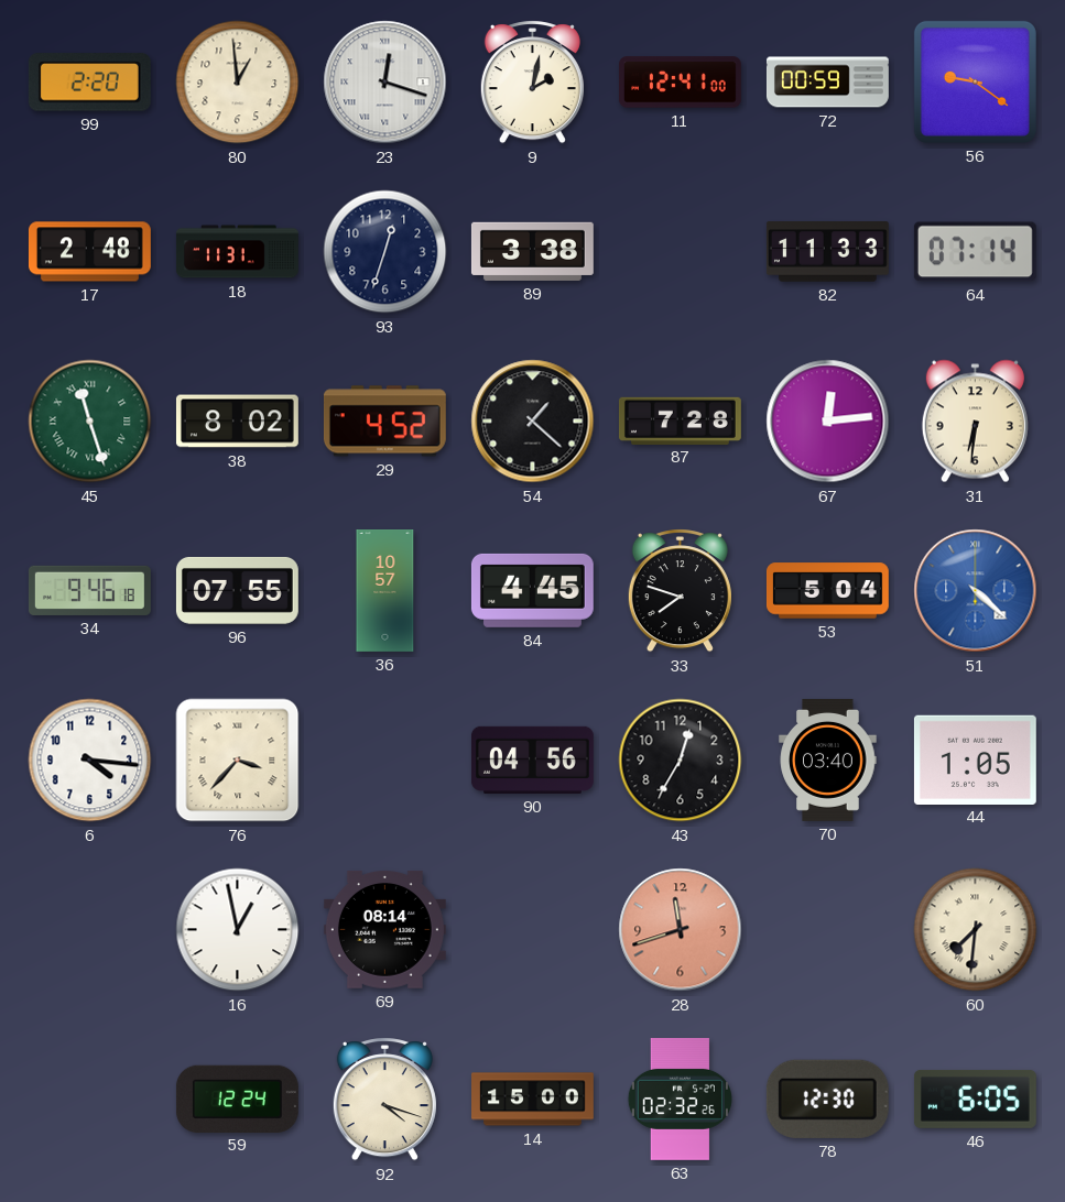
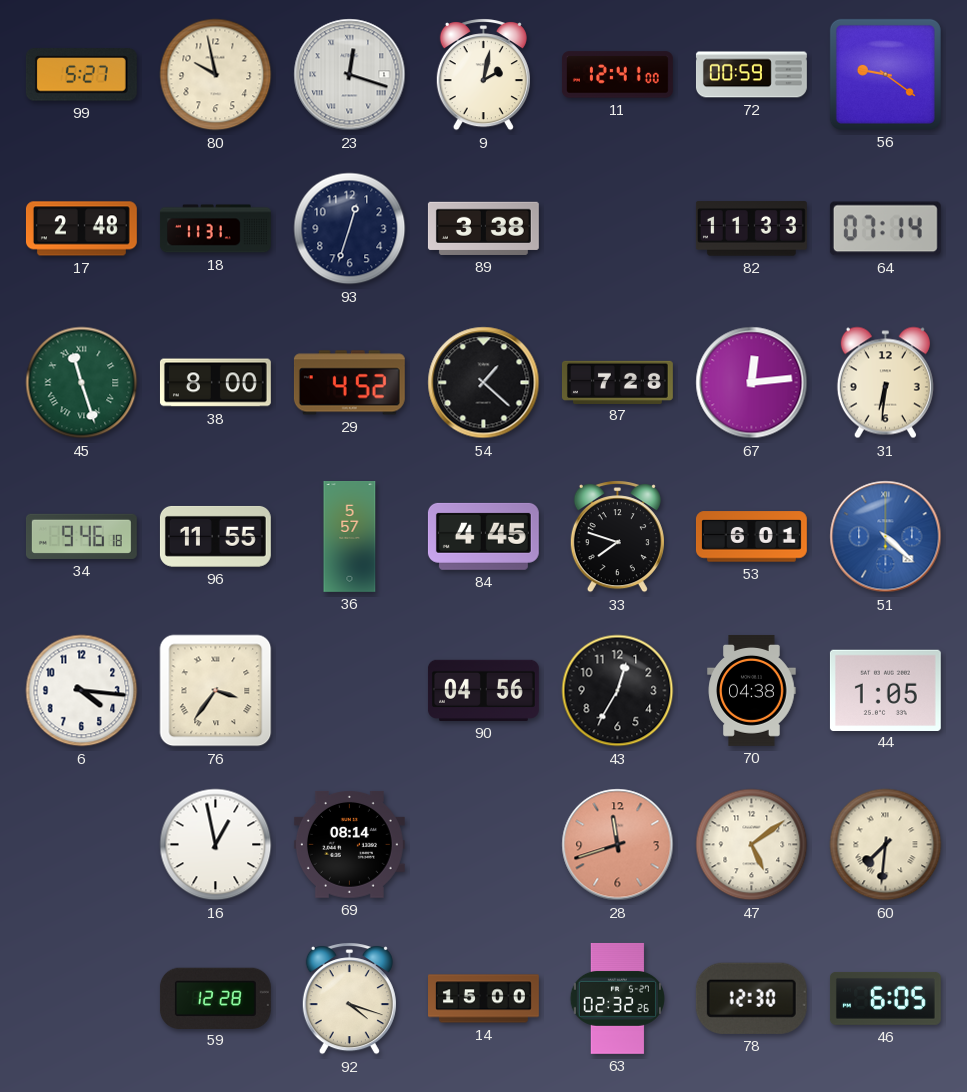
99: 2:20 -> 5:27 (81, 75)
80: 12:59 -> 9:58 (216, 75)
38: 8:02 -> 8:00 (215, 383)
96: 07:55 -> 11:55 (215, 536)
36: 10:57 -> 5:57 (350, 537)
53: 5:04 -> 6:01 (751, 537)
76: 3:37 -> 3:36 (216, 691)
70: 03:40 -> 04:38 (752, 690)
47: none -> 5:09 (752, 845)
59: 12:24 -> 12:28 (215, 998)
